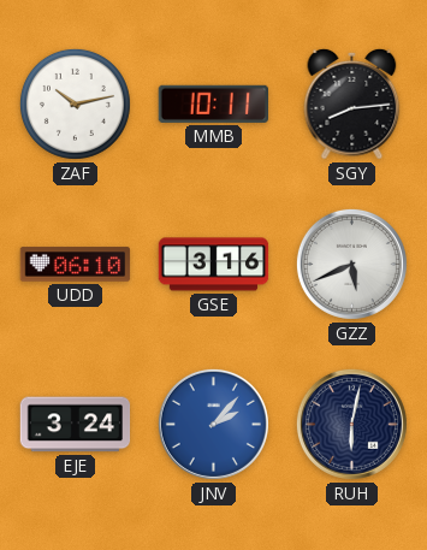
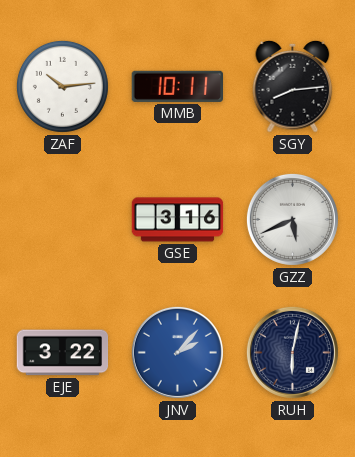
ZAF: 10:13 -> 10:14 (62, 86)
UDD: 06:10 -> none (76, 265)
EJE: 3:24 -> 3:22 (63, 353)
